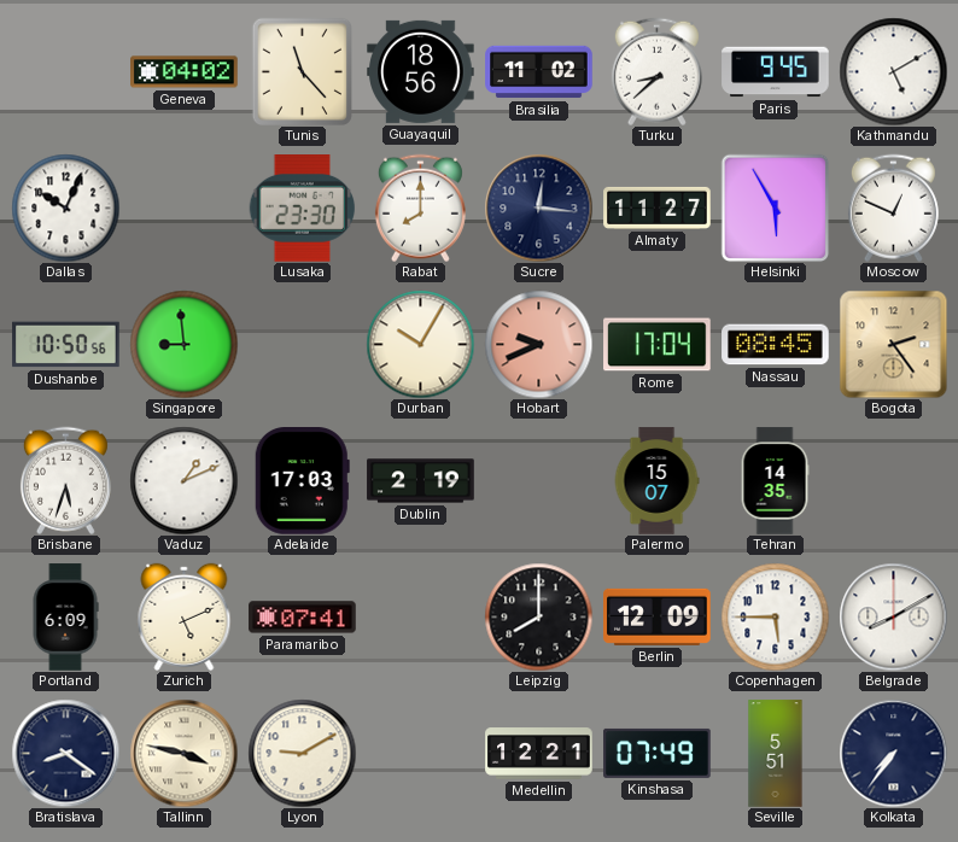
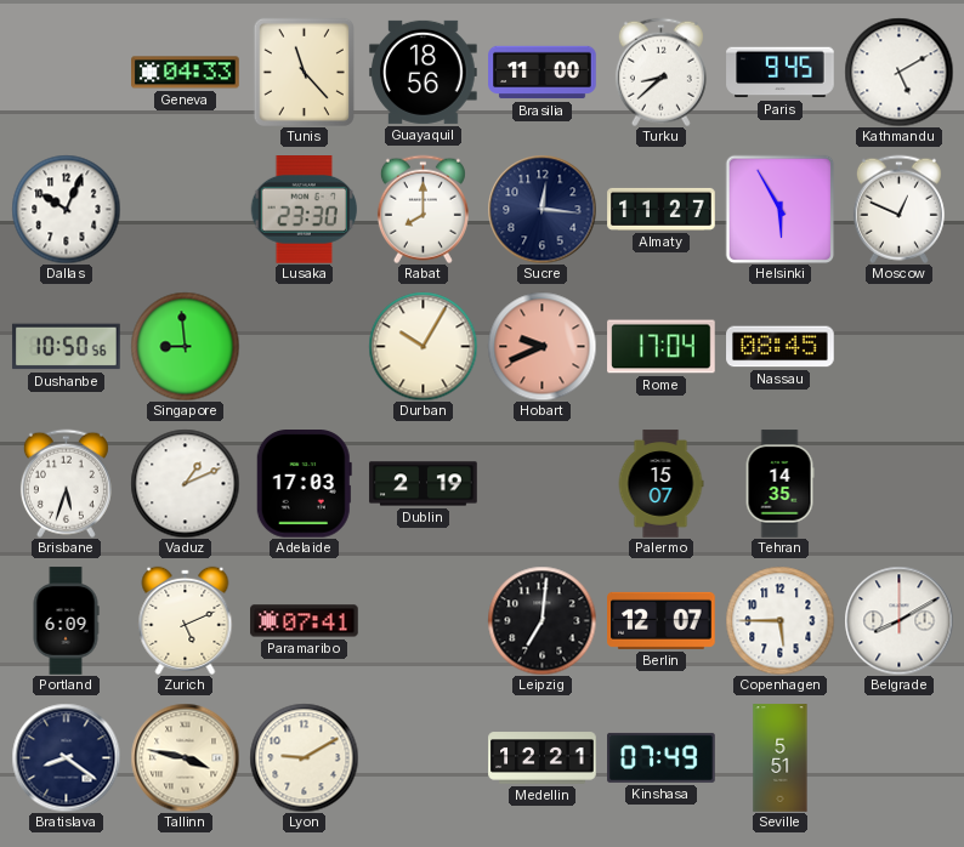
Geneva: 04:02 -> 04:33 (186, 73)
Brasilia: 11:02 -> 11:00 (543, 73)
Bogota: 2:24 -> none (893, 344)
Leipzig: 8:00 -> 7:01 (541, 620)
Berlin: 12:09 -> 12:07 (662, 620)
Kolkata: 7:36 -> none (893, 753)
